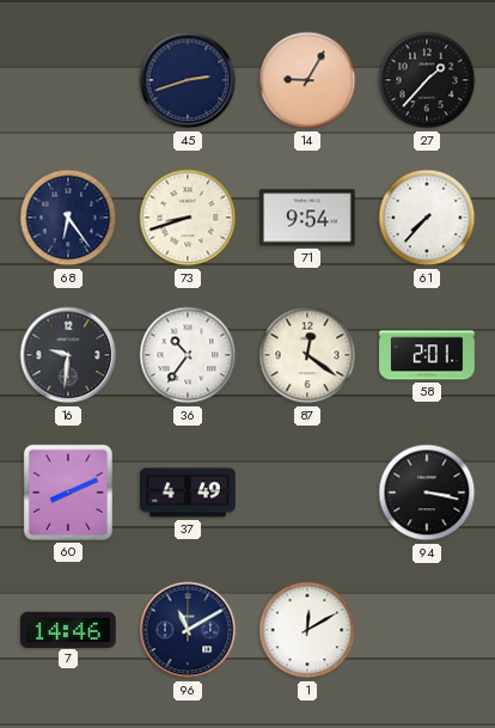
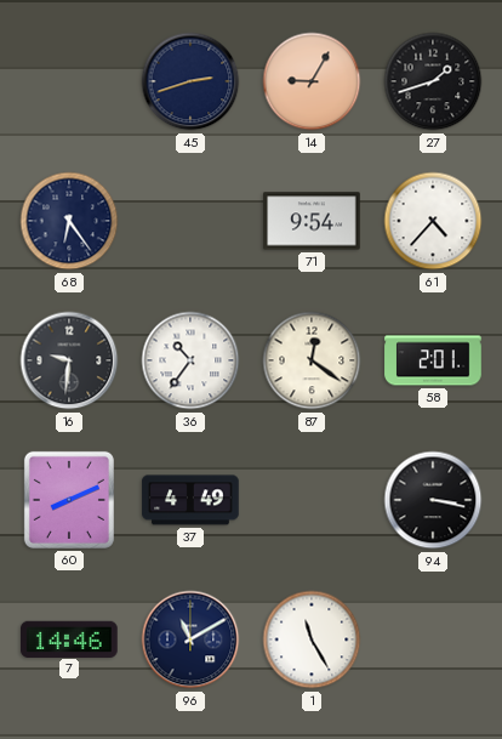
27: 1:37 -> 1:42 (433, 81)
73: 8:42 -> none (188, 218)
61: 7:37 -> 4:37 (433, 221)
1: 12:10 -> 11:25 (312, 639)
